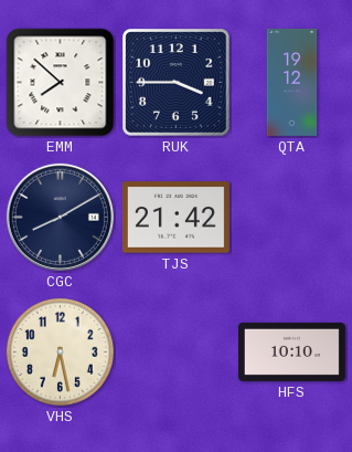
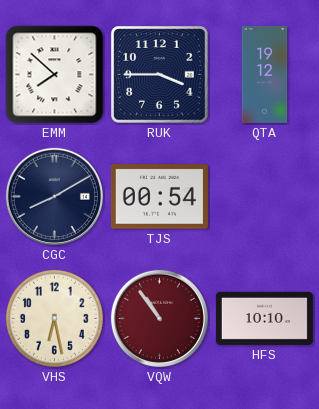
TJS: 21:42 -> 00:54 (159, 197)
VQW: none -> 10:54 (159, 318)
